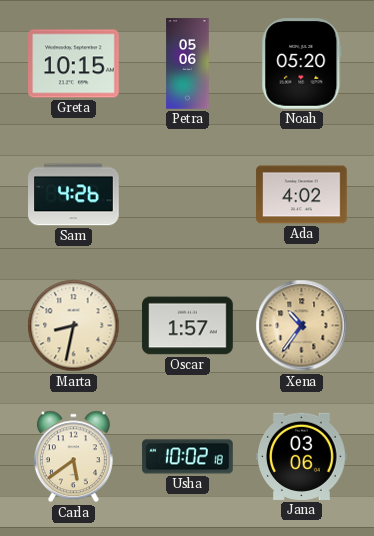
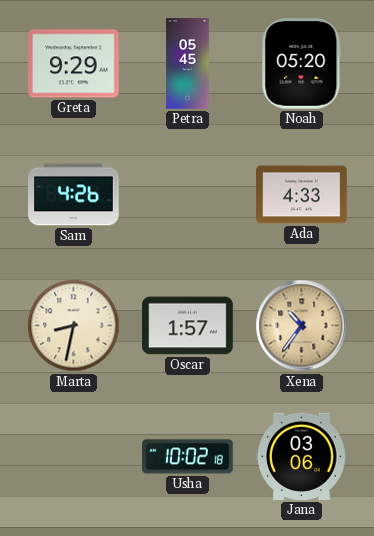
Greta: 10:15 -> 9:29 (74, 64)
Petra: 05:06 -> 05:45 (188, 64)
Ada: 4:02 -> 4:33 (302, 195)
Carla: 5:39 -> none (73, 457)
